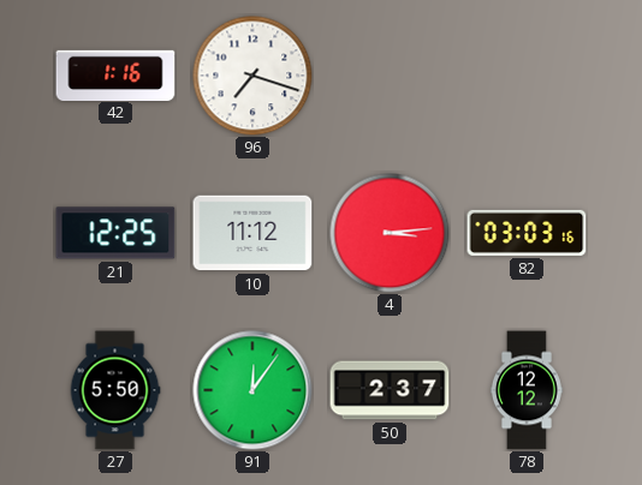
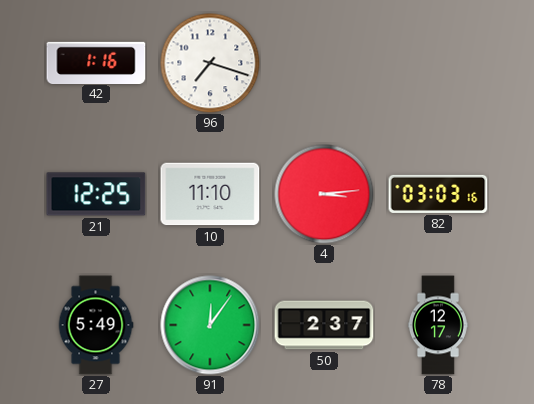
10: 11:12 -> 11:10 (210, 194)
27: 5:50 -> 5:49 (96, 325)
78: 12:12 -> 12:17 (438, 325)
